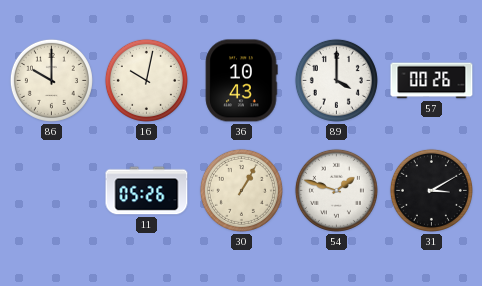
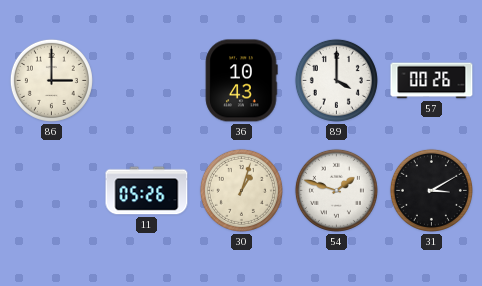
86: 10:00 -> 3:00 (51, 80)
16: 10:02 -> none (146, 80)
30: 1:05 -> 1:03 (241, 190)
